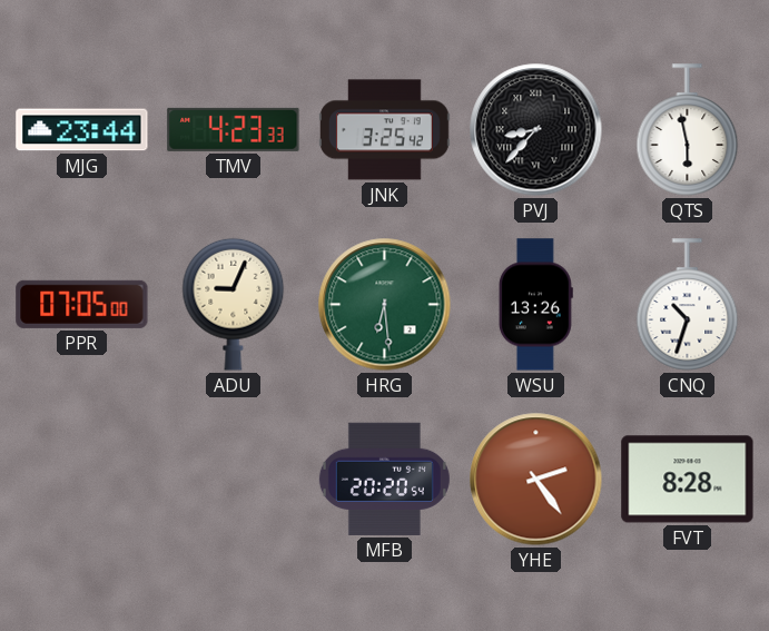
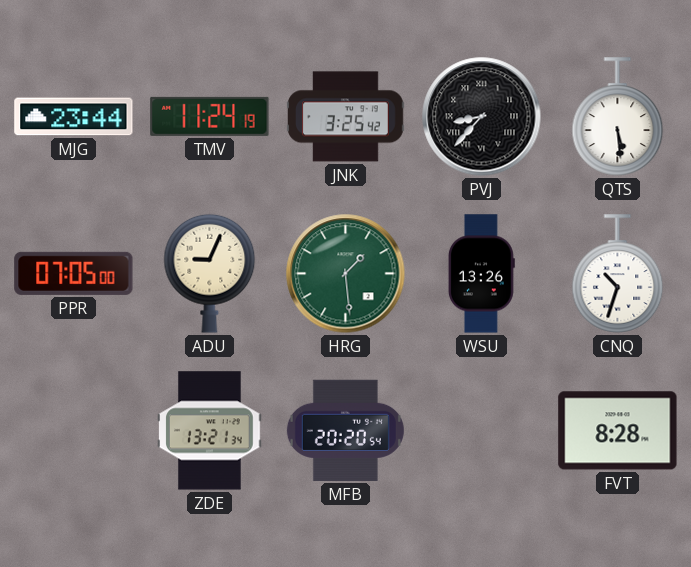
TMV: 4:23 -> 11:24 (210, 116)
QTS: 5:58 -> 5:29 (618, 117)
HRG: 6:29 -> 1:29 (346, 274)
ZDE: none -> 13:21 (210, 431)
YHE: 2:24 -> none (536, 480)
